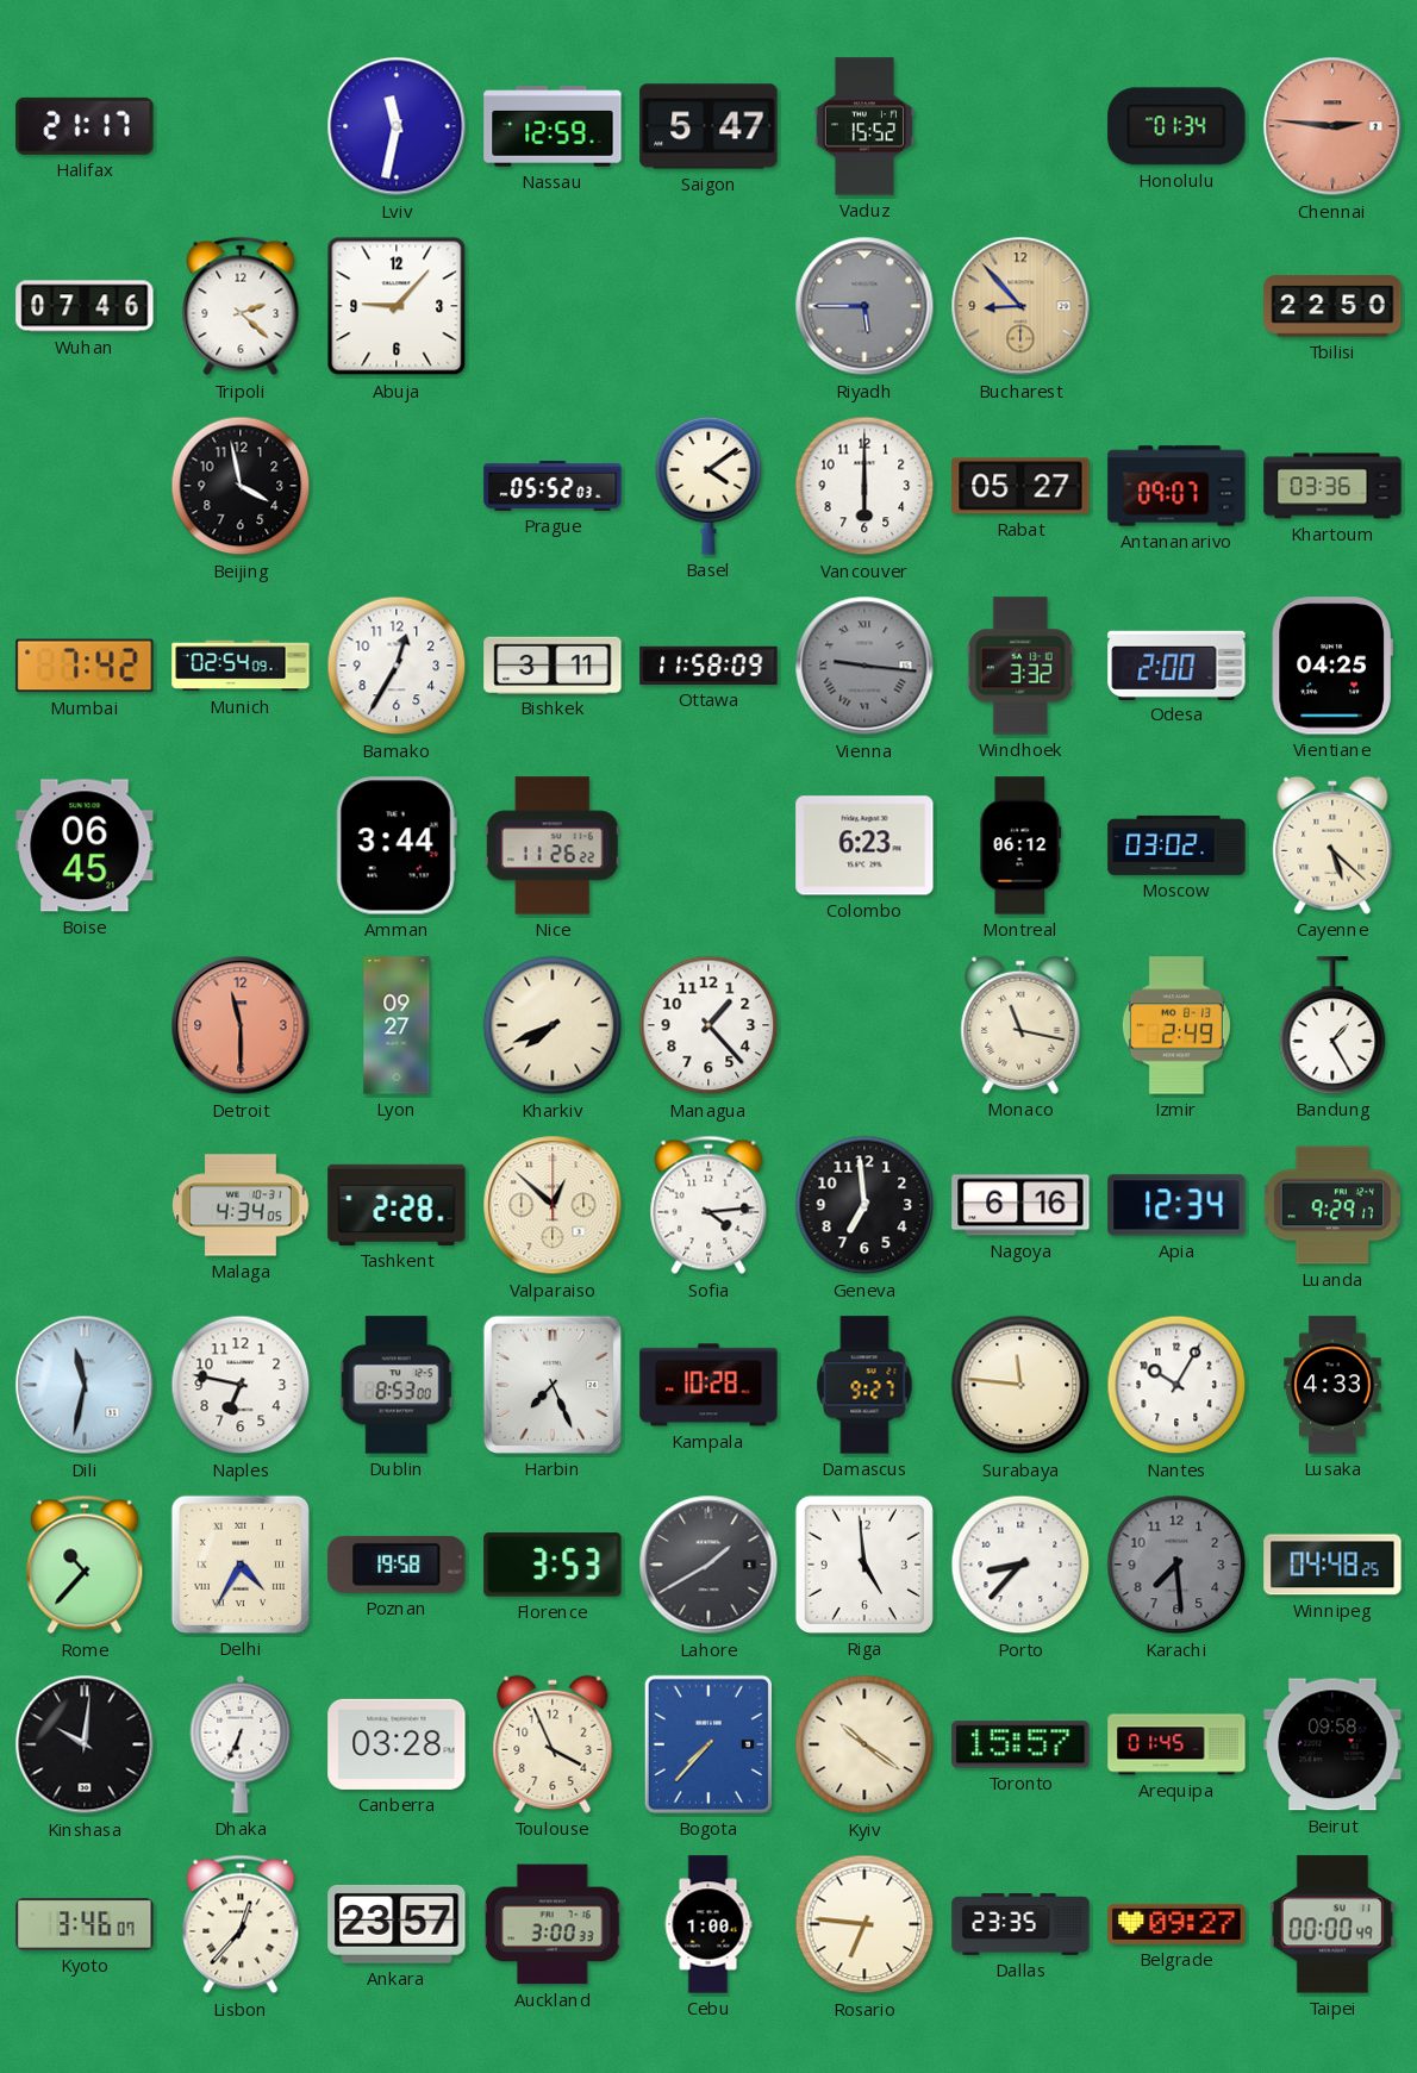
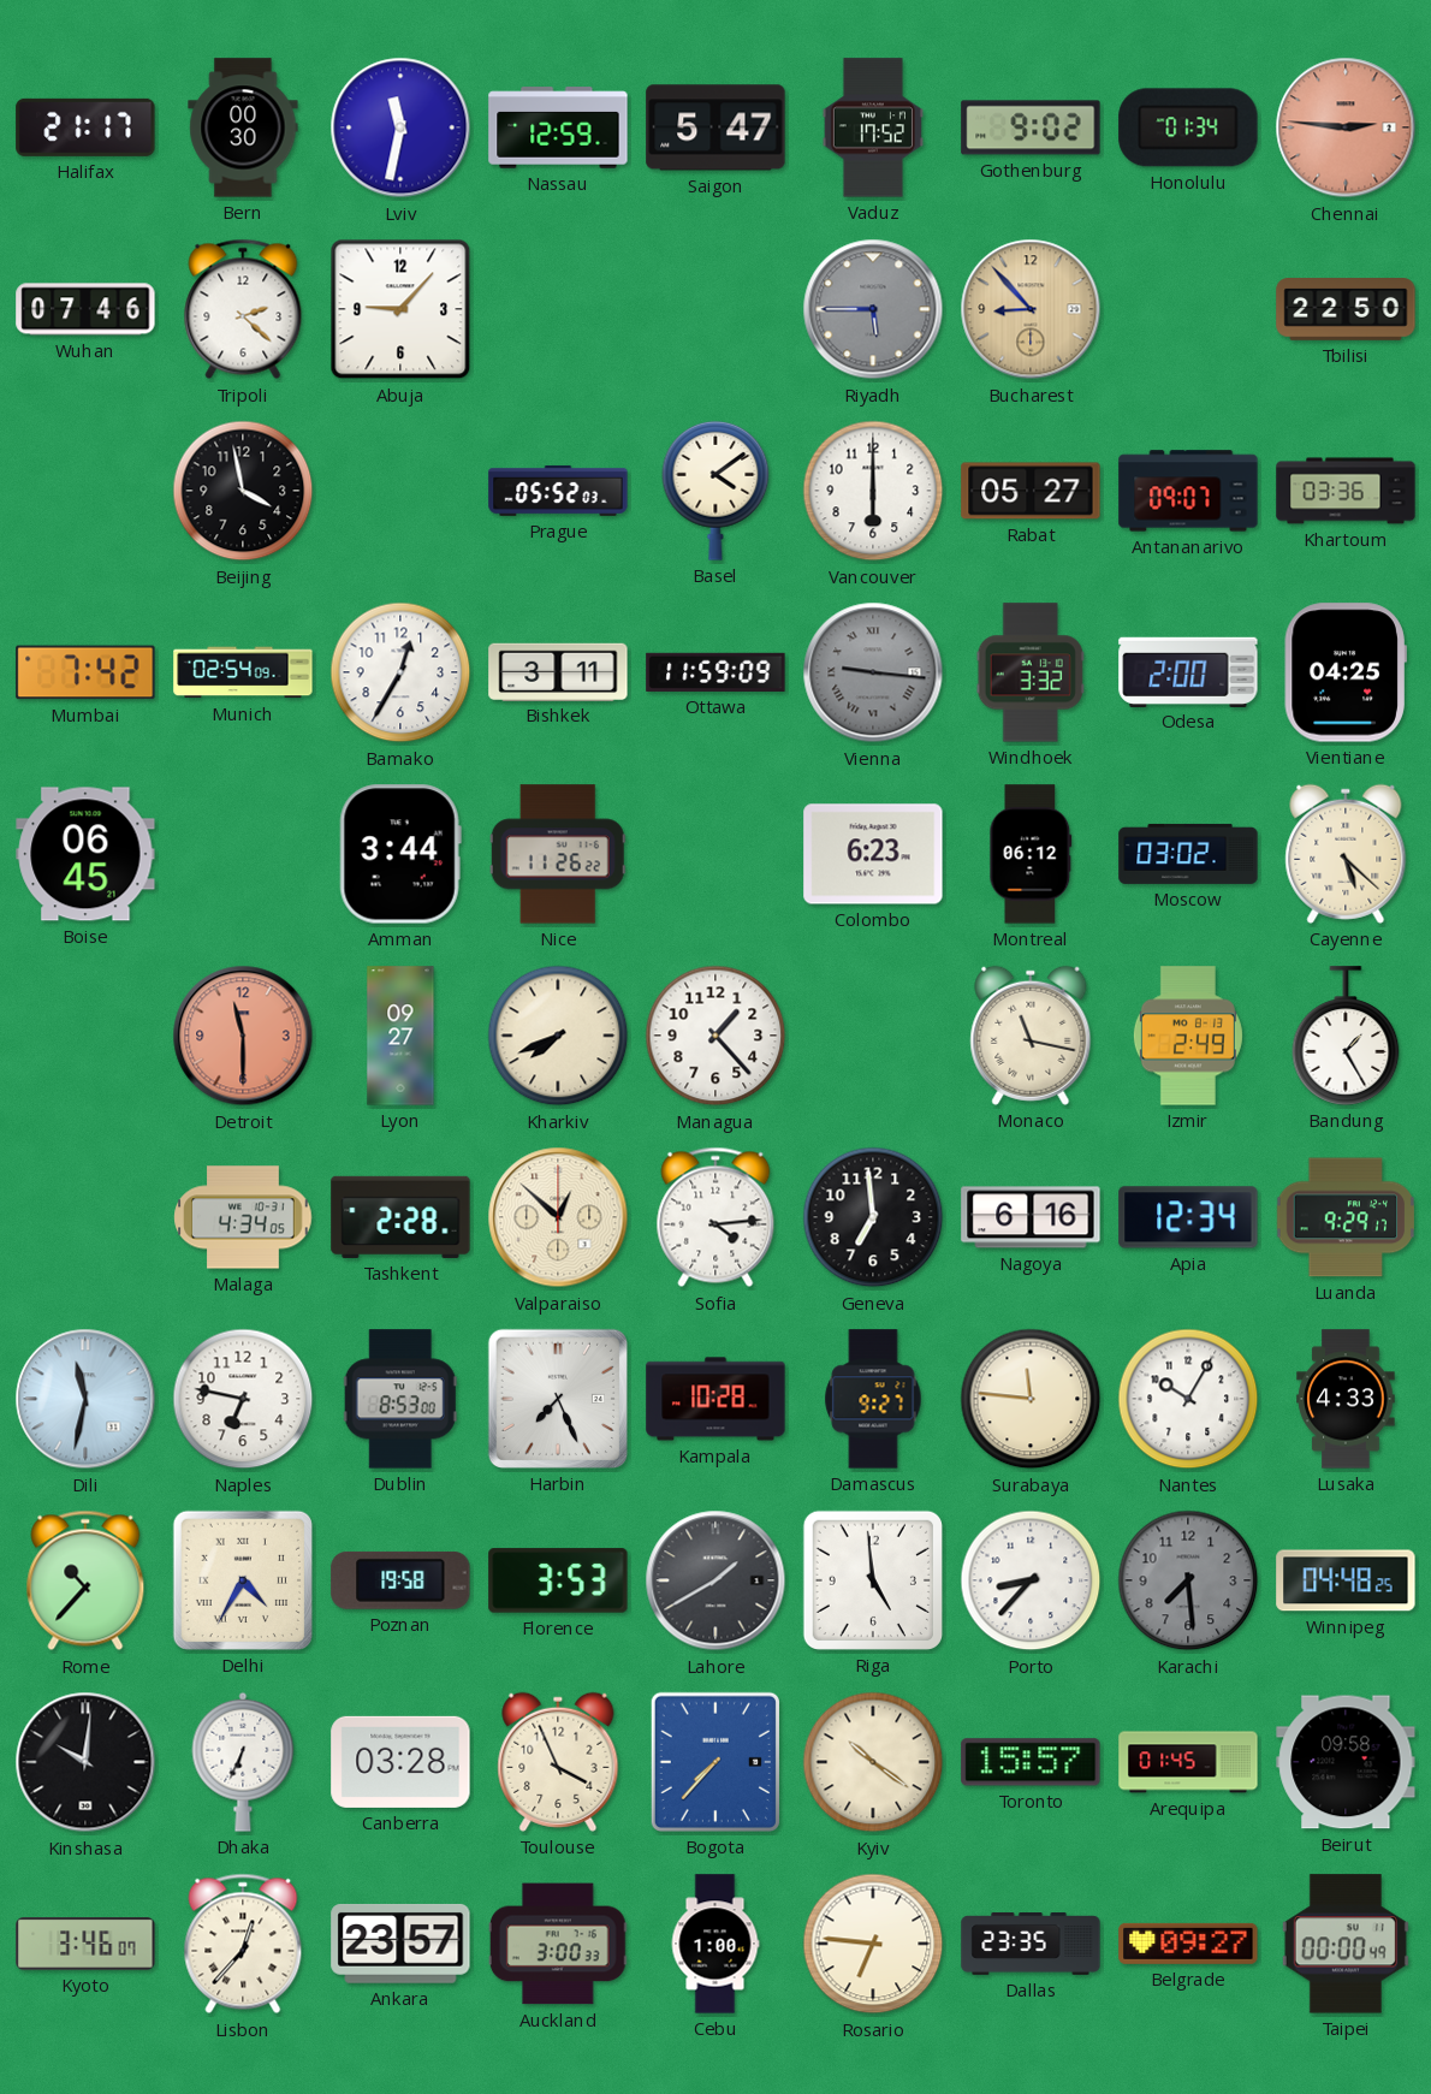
Bern: none -> 00:30 (243, 127)
Vaduz: 15:52 -> 17:52 (873, 127)
Gothenburg: none -> 9:02 (1031, 127)
Ottawa: 11:58 -> 11:59 (715, 672)
